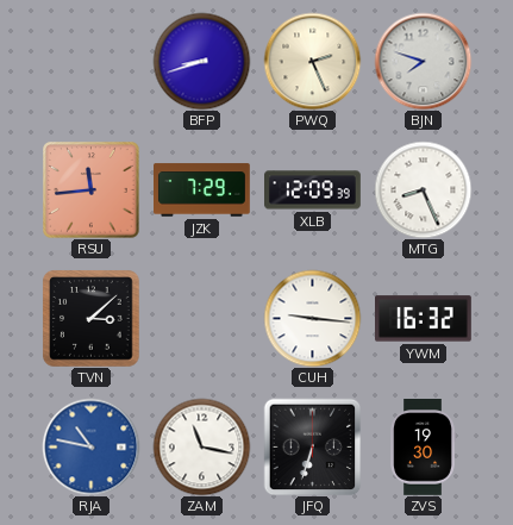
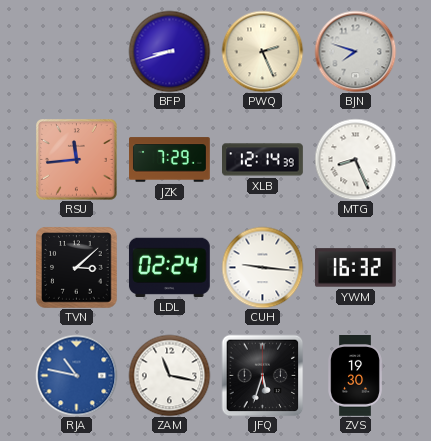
XLB: 12:09 -> 12:14 (263, 160)
LDL: none -> 02:24 (169, 267)
JFQ: 6:33 -> 5:33 (262, 375)
